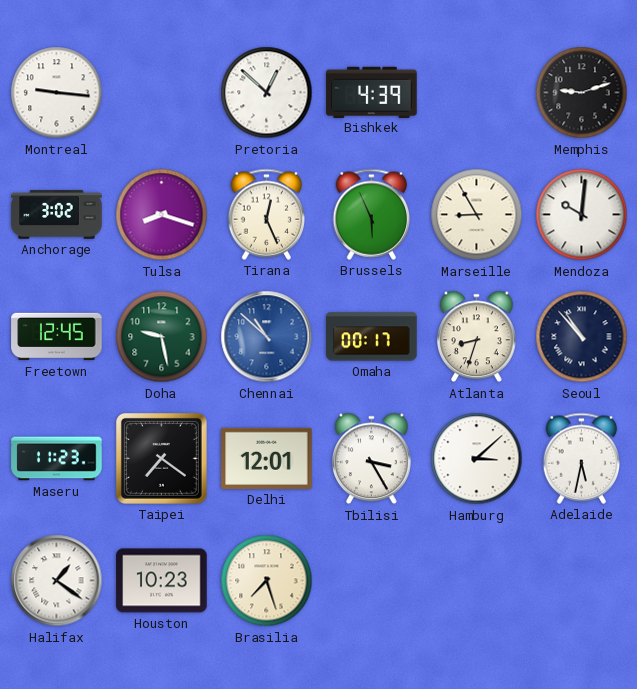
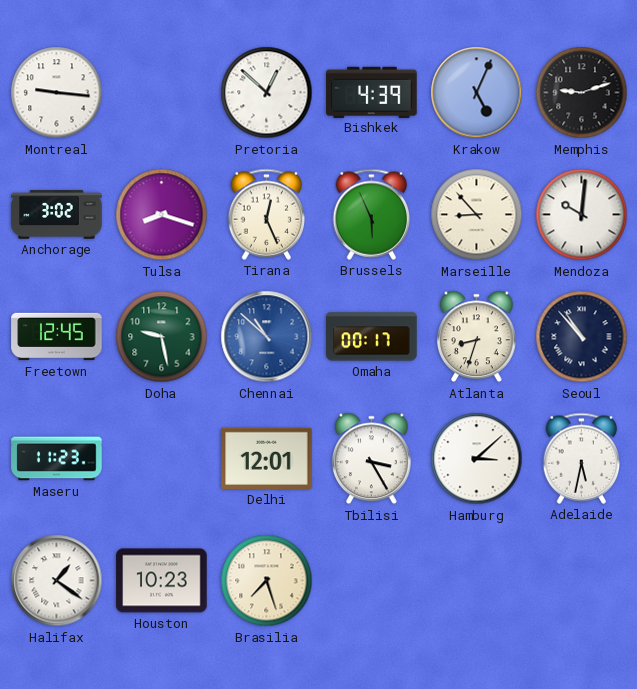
Krakow: none -> 5:04 (477, 93)
Marseille: 8:55 -> 8:53 (477, 215)
Taipei: 7:21 -> none (161, 458)
